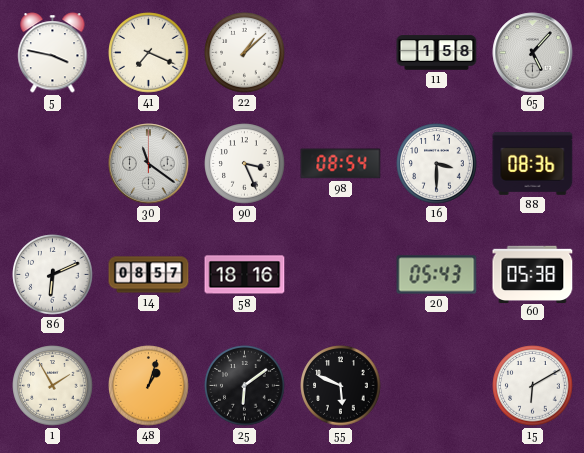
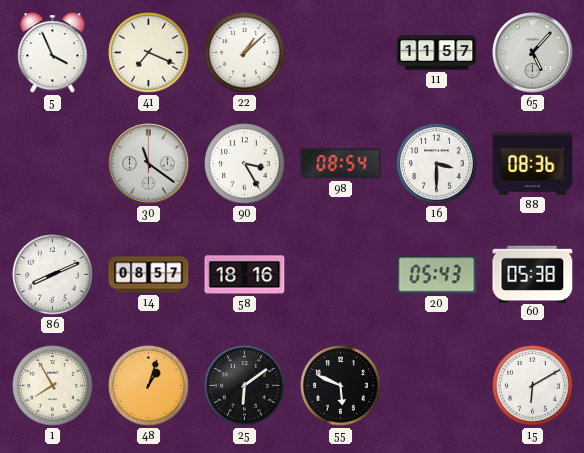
5: 3:47 -> 3:56 (53, 53)
11: 1:58 -> 11:57 (437, 53)
90: 3:26 -> 3:25 (245, 164)
86: 6:11 -> 8:11 (53, 275)
1: 1:55 -> 7:55 (53, 386)
